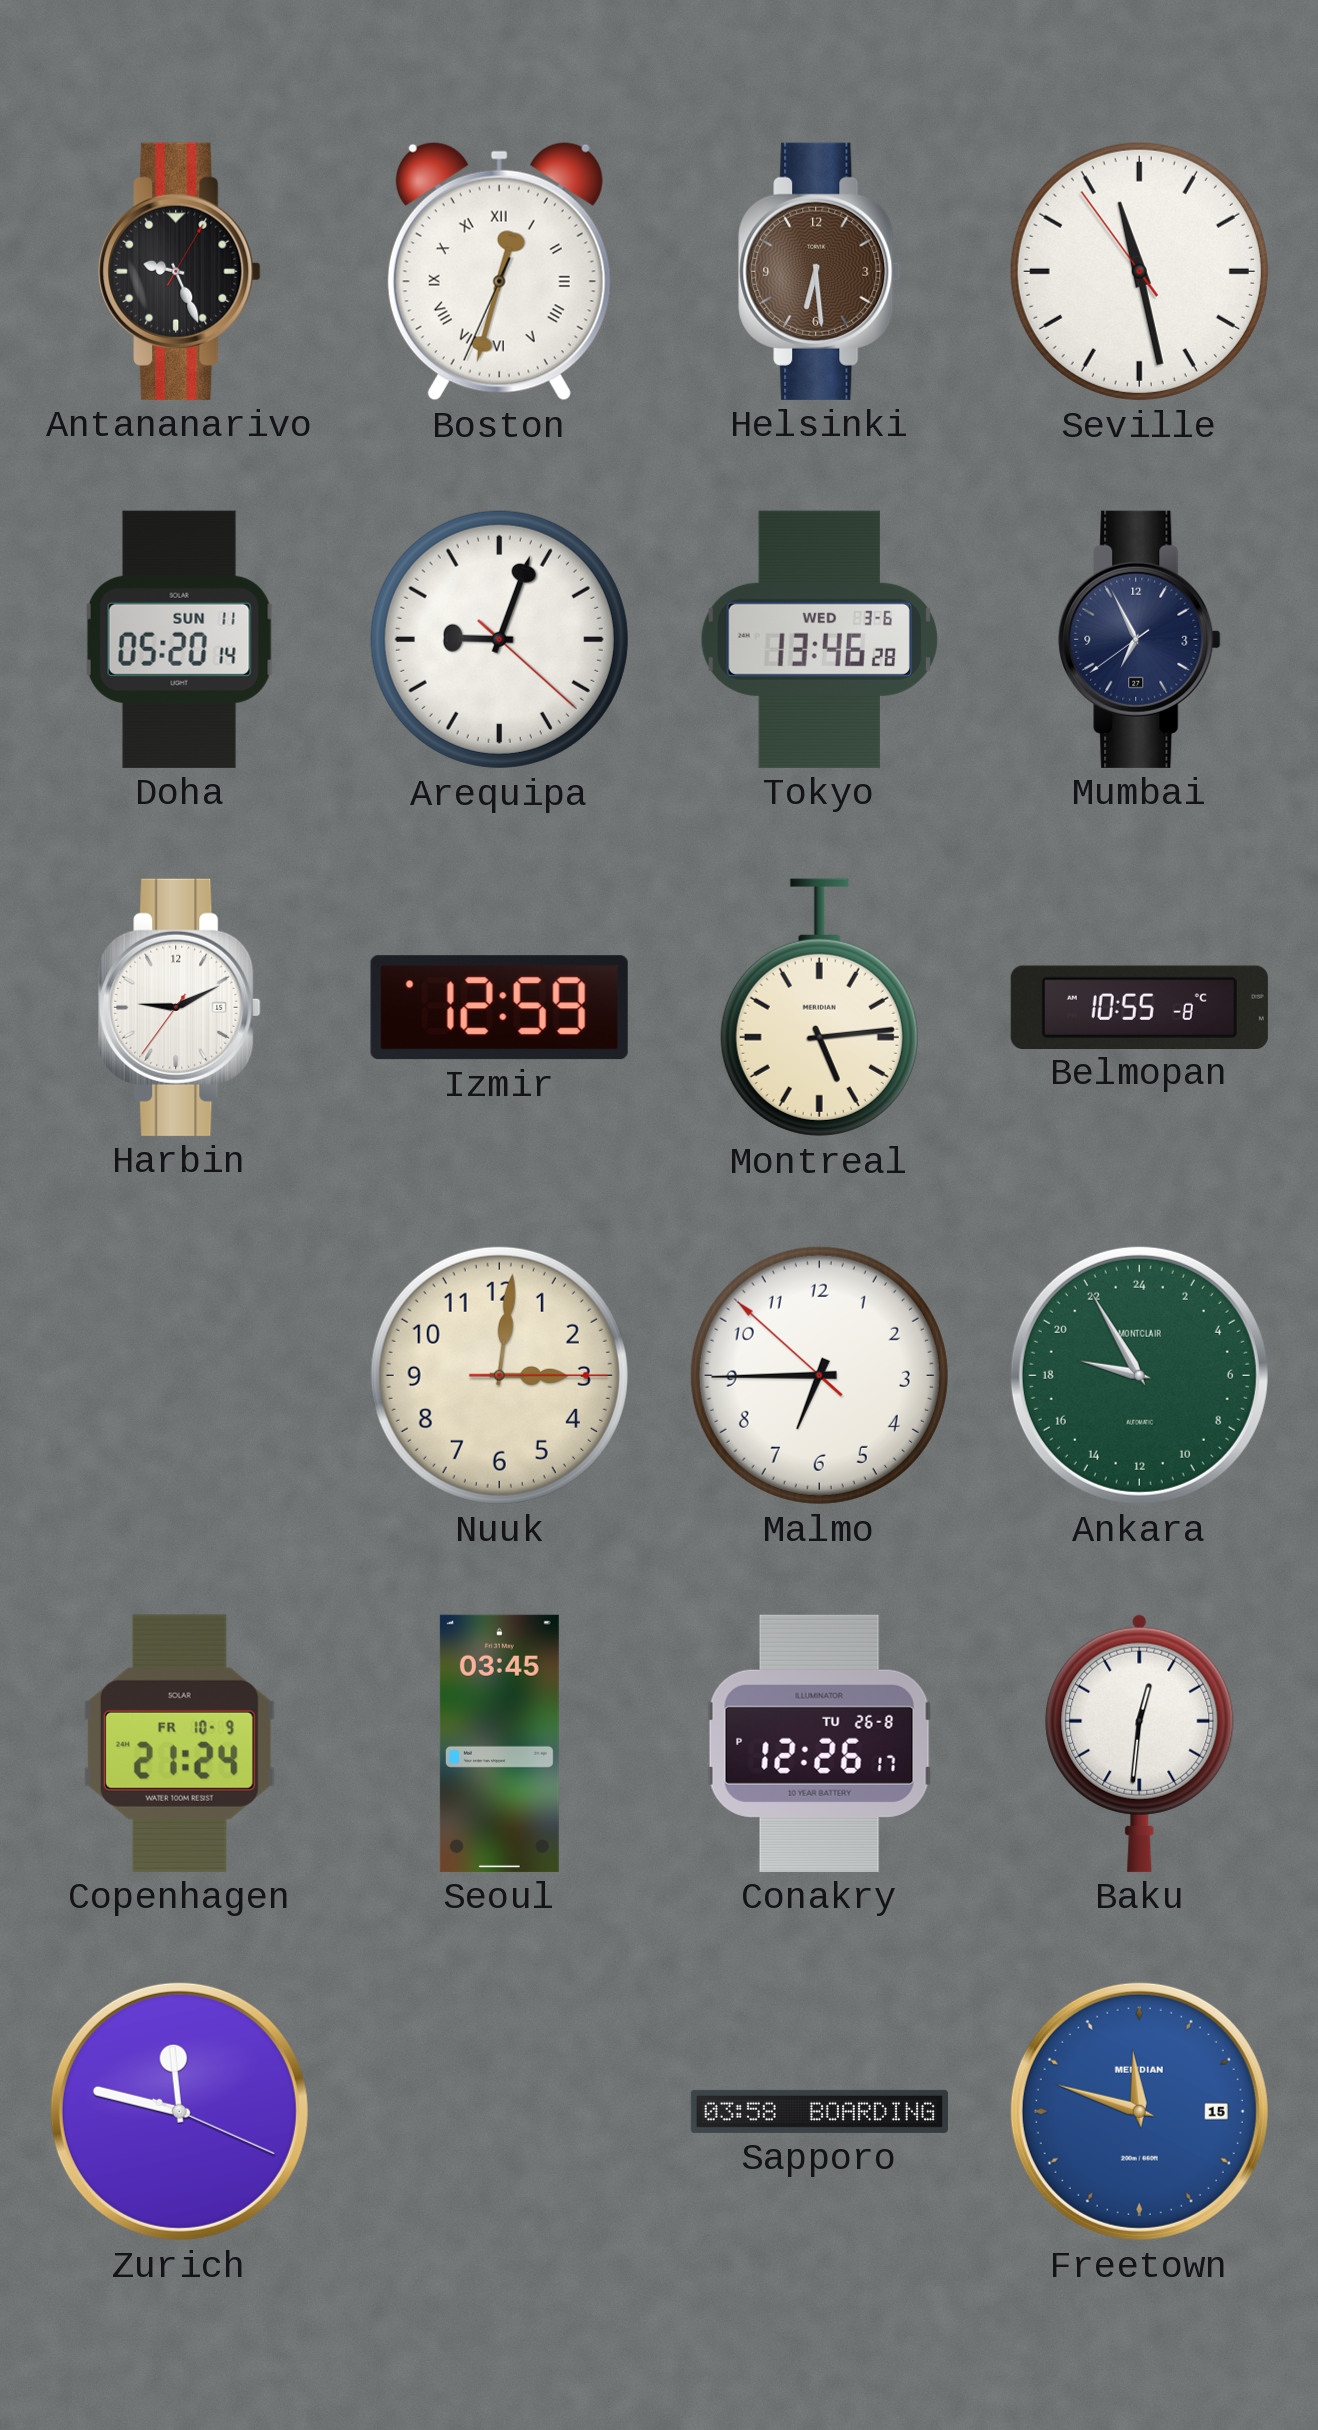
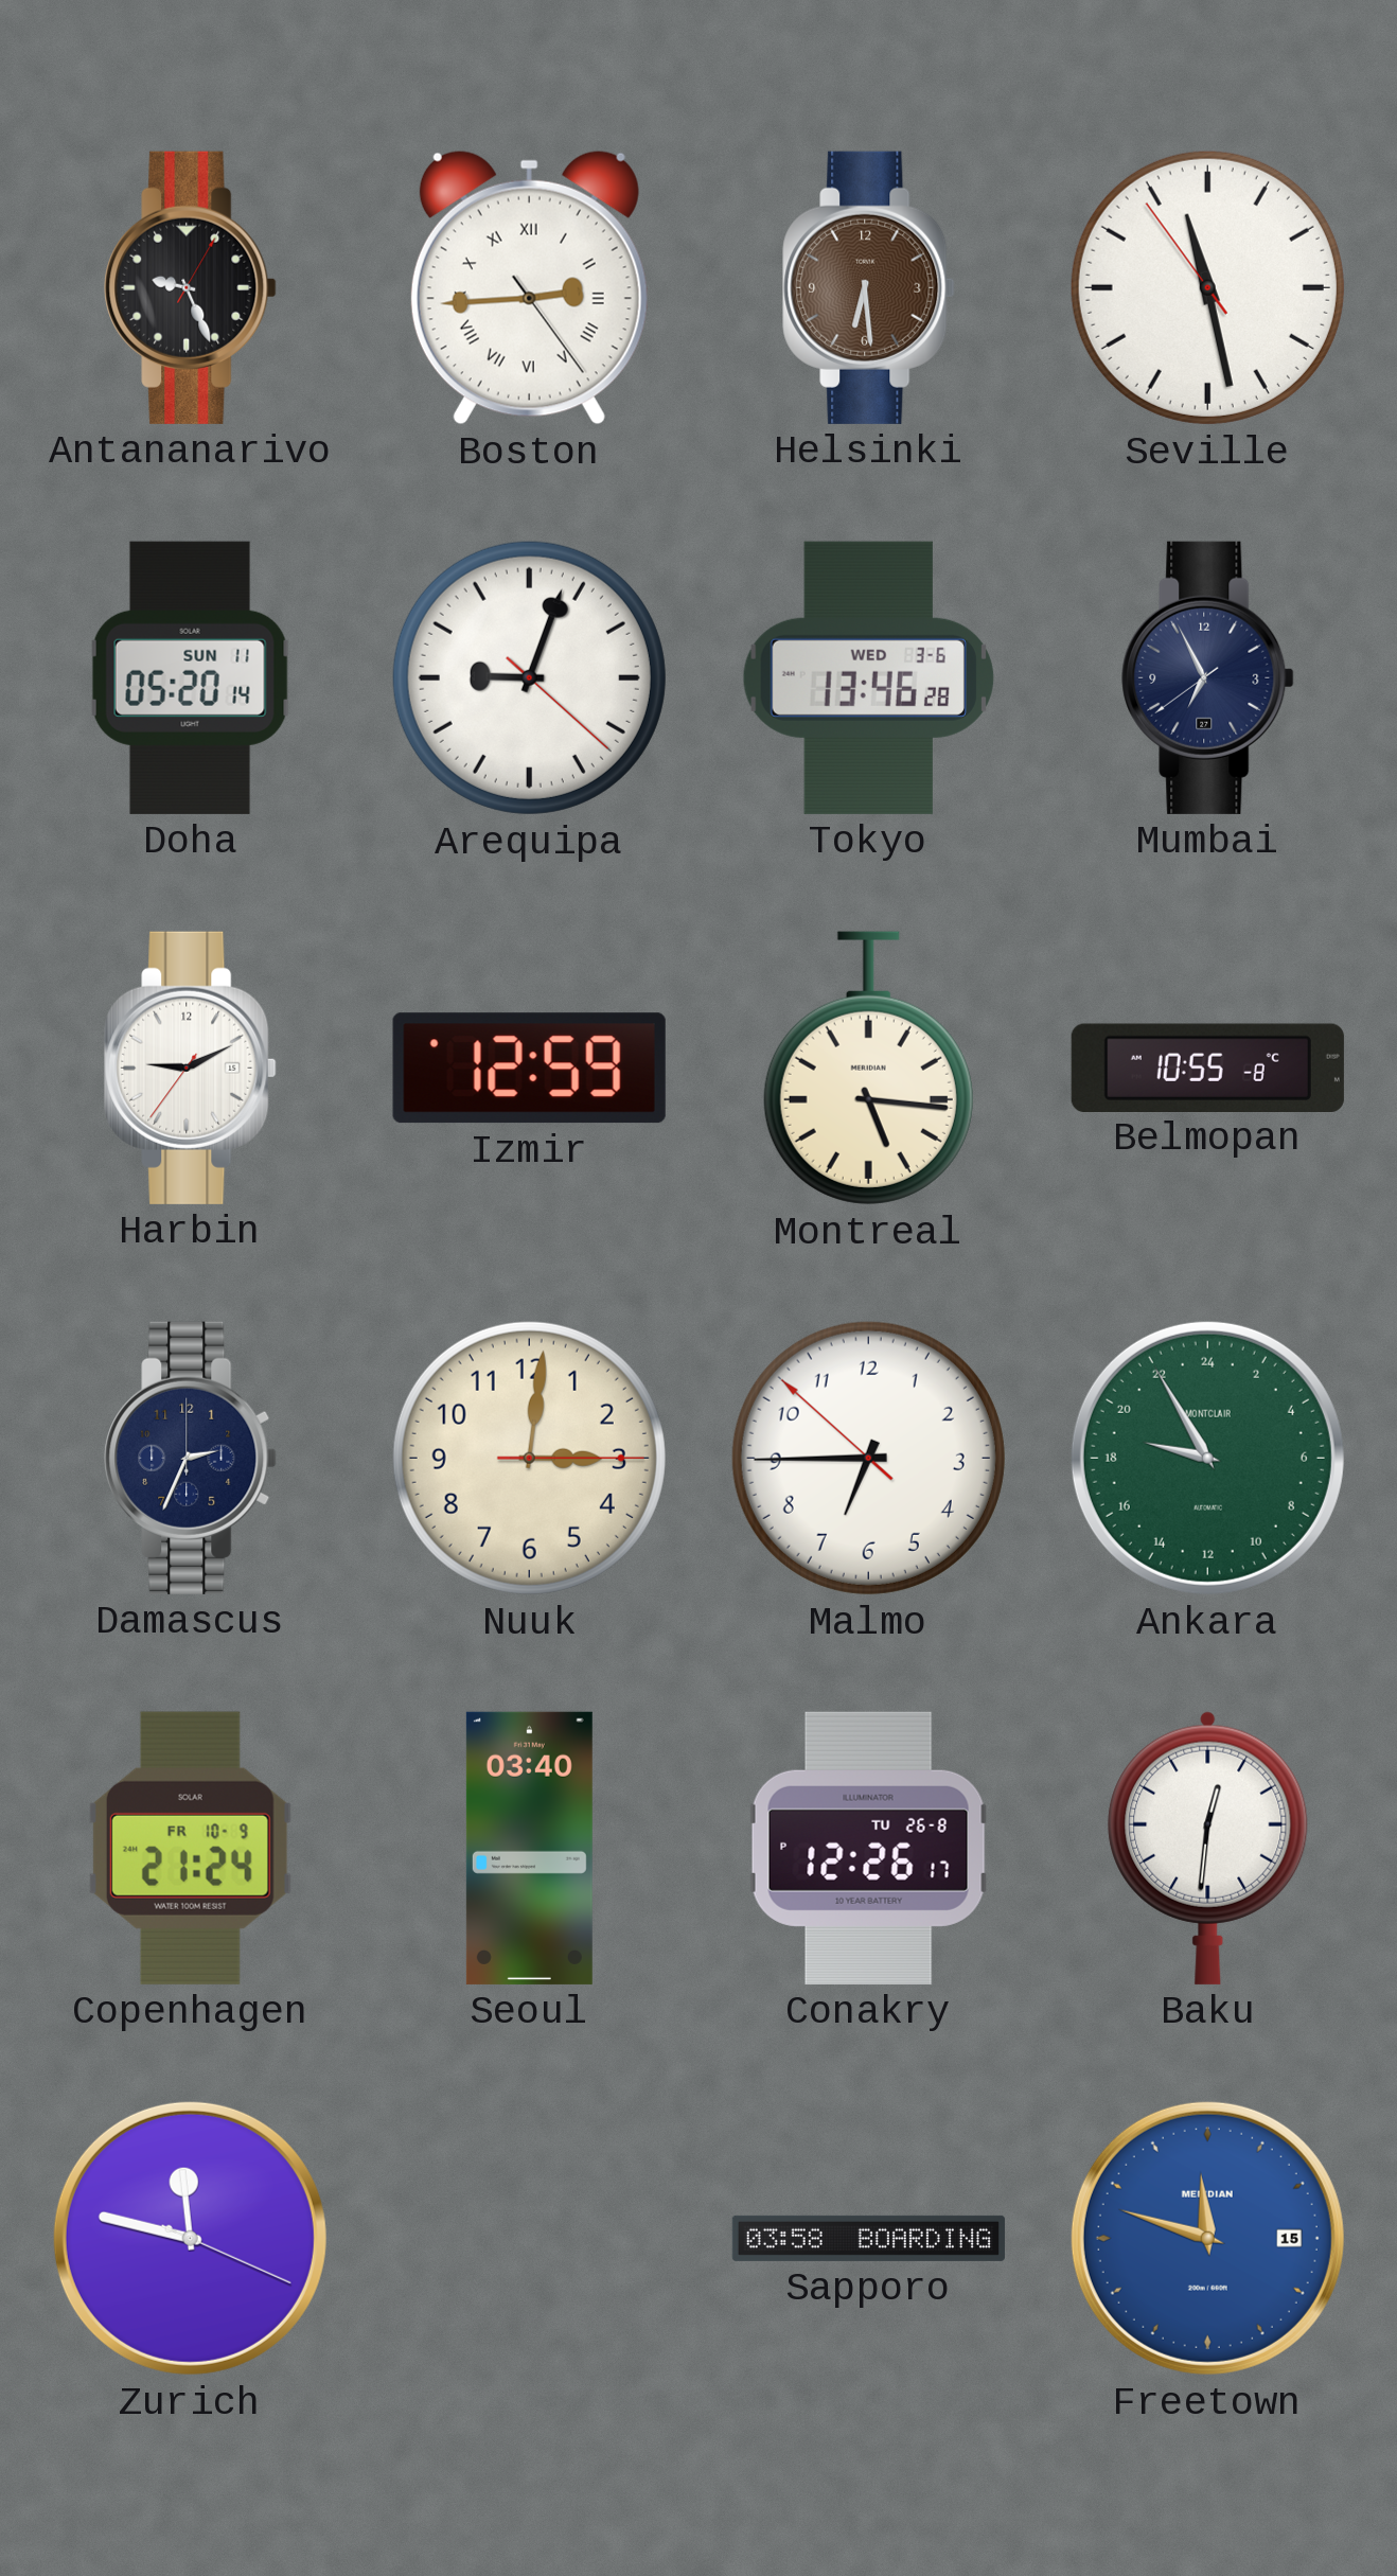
Boston: 12:32 -> 2:44 (529, 288)
Montreal: 5:14 -> 5:16 (868, 1069)
Damascus: none -> 2:34 (191, 1458)
Seoul: 03:45 -> 03:40 (529, 1848)
